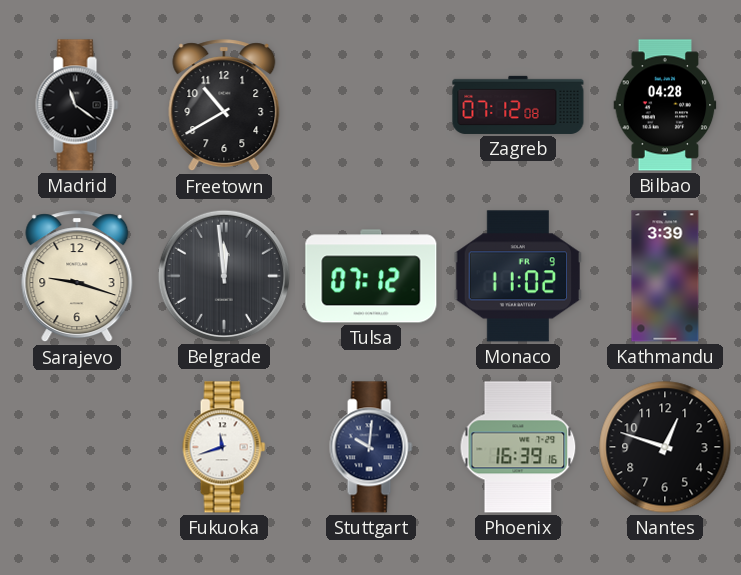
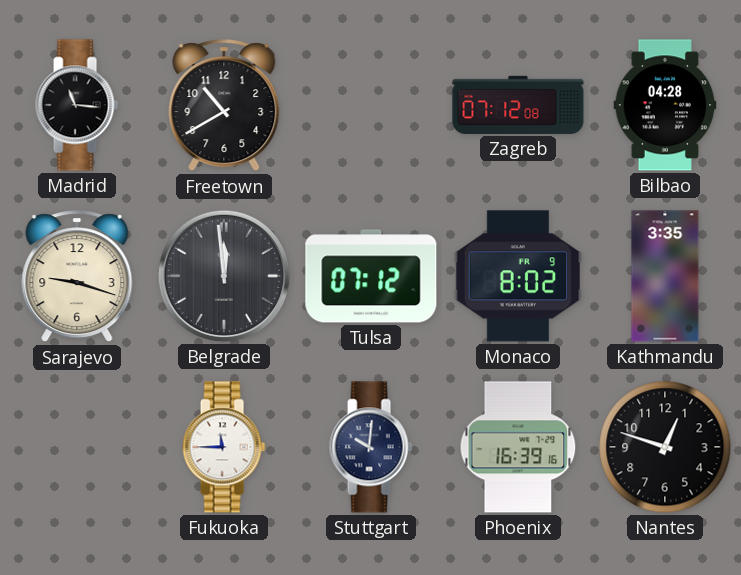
Madrid: 11:21 -> 11:16 (77, 105)
Monaco: 11:02 -> 8:02 (517, 276)
Kathmandu: 3:39 -> 3:35 (665, 276)
Fukuoka: 11:42 -> 11:45 (224, 447)
